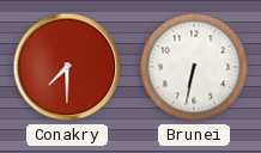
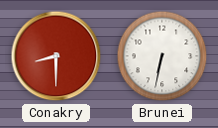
Conakry: 7:30 -> 8:30 (56, 56)
